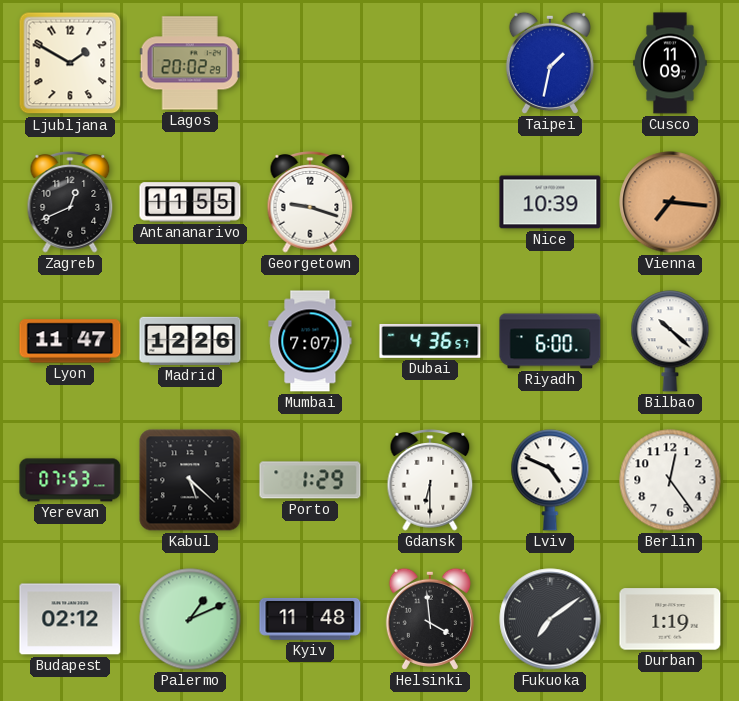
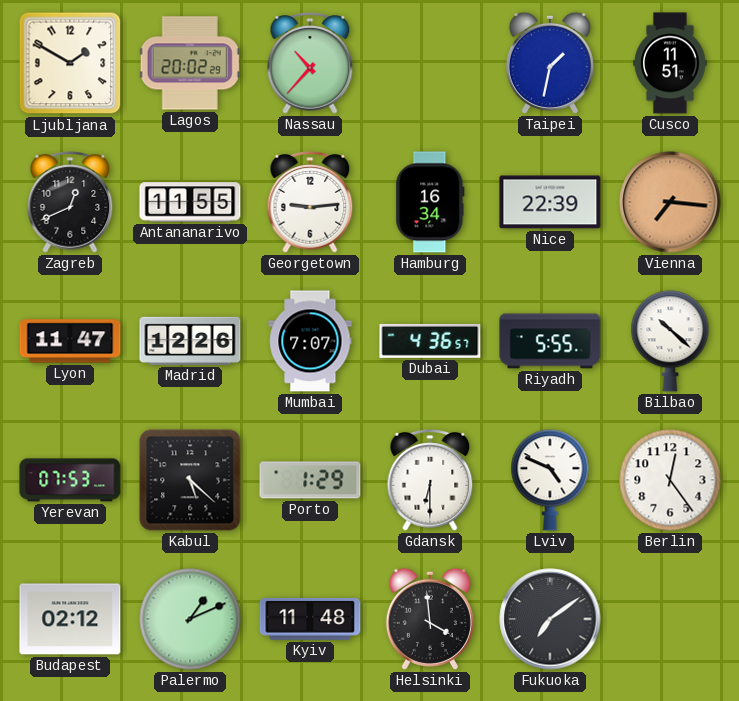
Nassau: none -> 10:37 (310, 63)
Cusco: 11:09 -> 11:51 (670, 63)
Georgetown: 9:18 -> 9:14 (310, 202)
Hamburg: none -> 16:34 (430, 202)
Nice: 10:39 -> 22:39 (550, 202)
Riyadh: 6:00 -> 5:55 (550, 341)
Durban: 1:19 -> none (670, 619)
